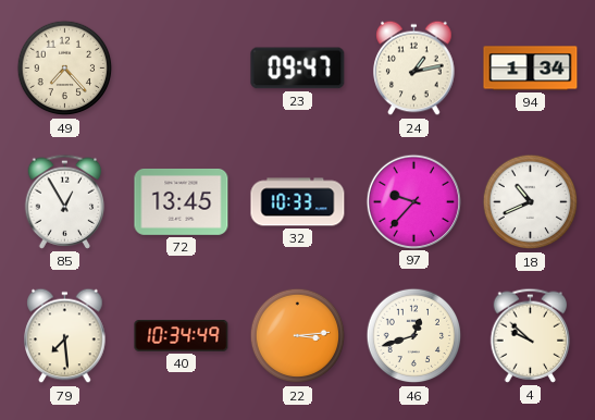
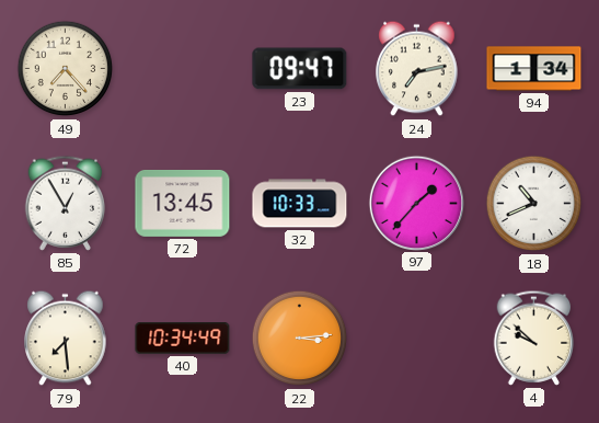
24: 1:13 -> 7:13 (417, 69)
97: 9:37 -> 1:37 (416, 203)
46: 12:42 -> none (414, 336)
